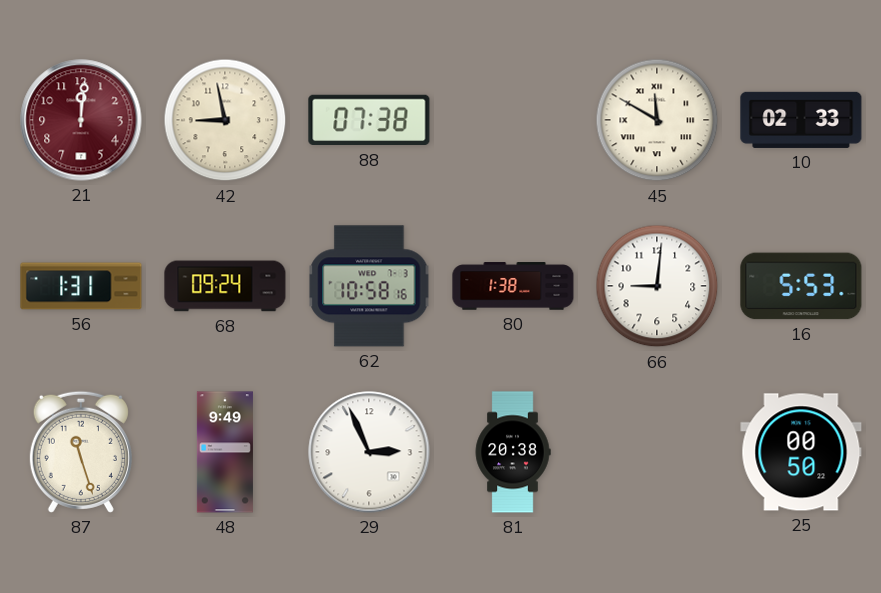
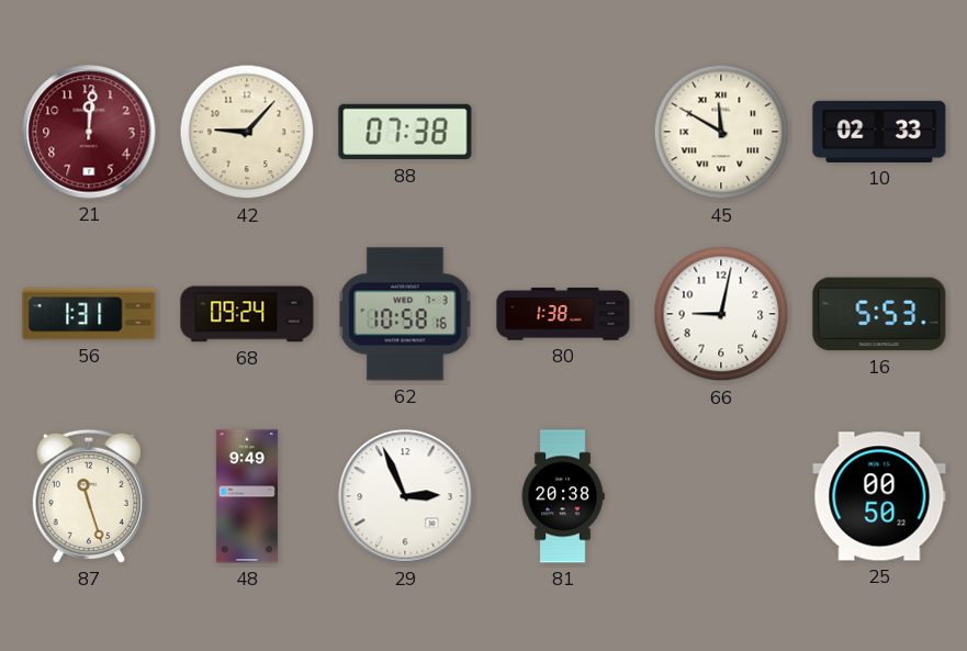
42: 8:58 -> 9:07 (247, 132)
66: 9:01 -> 9:02 (721, 314)
